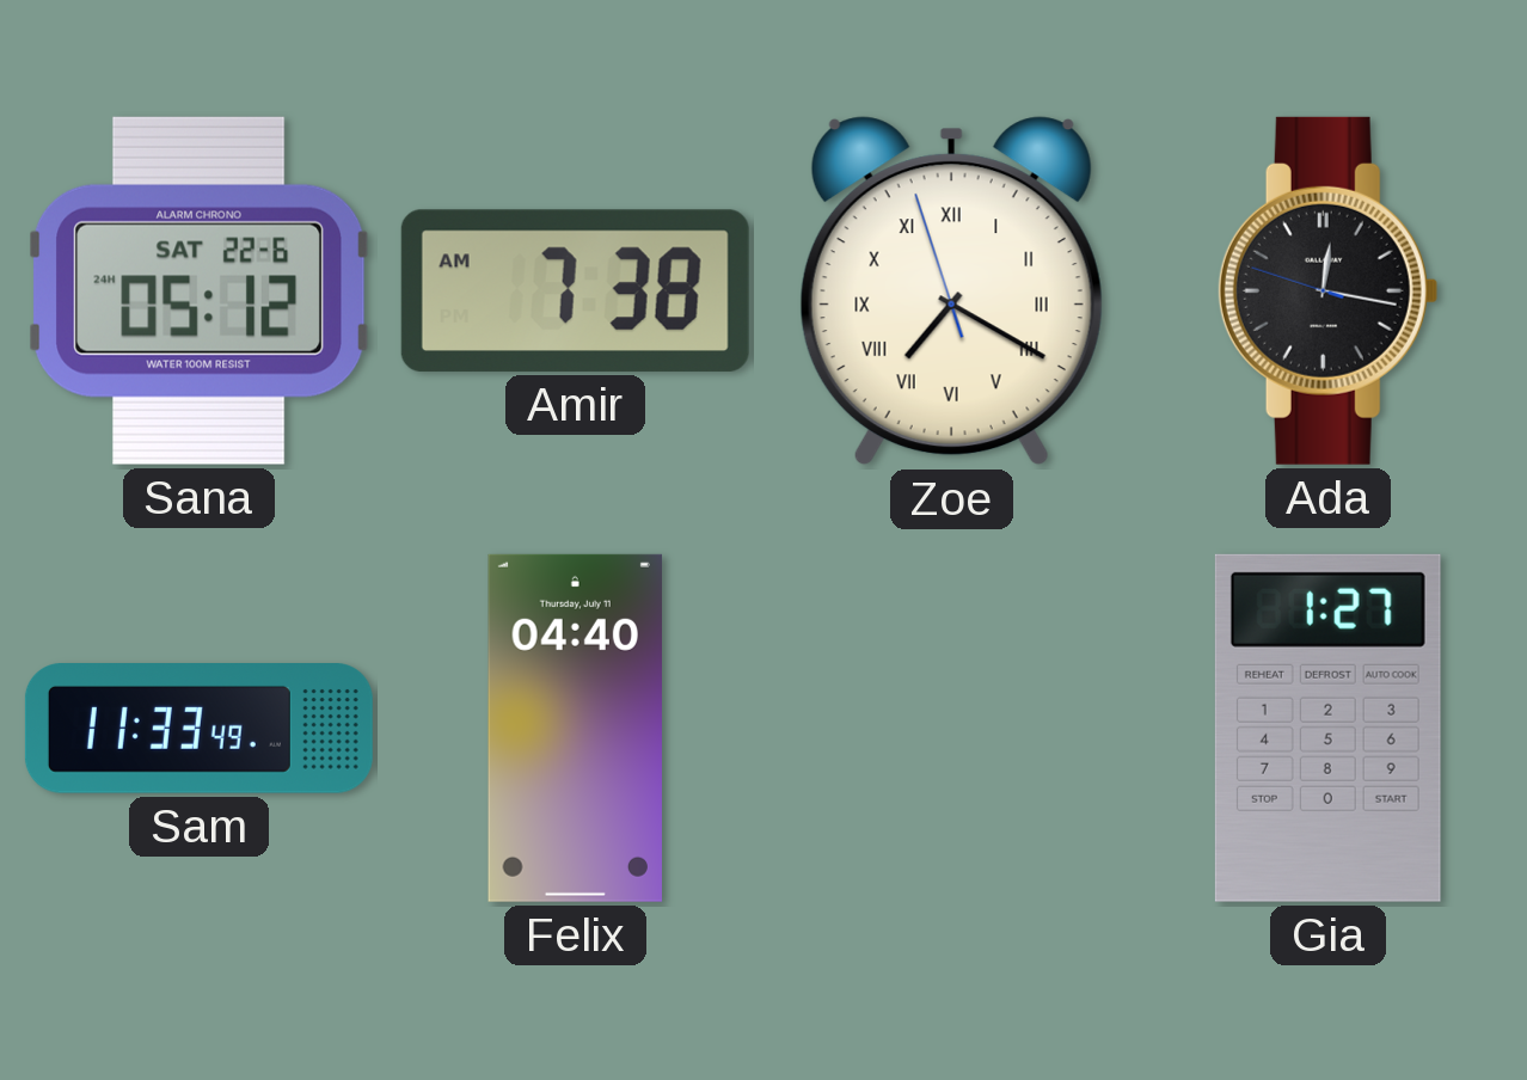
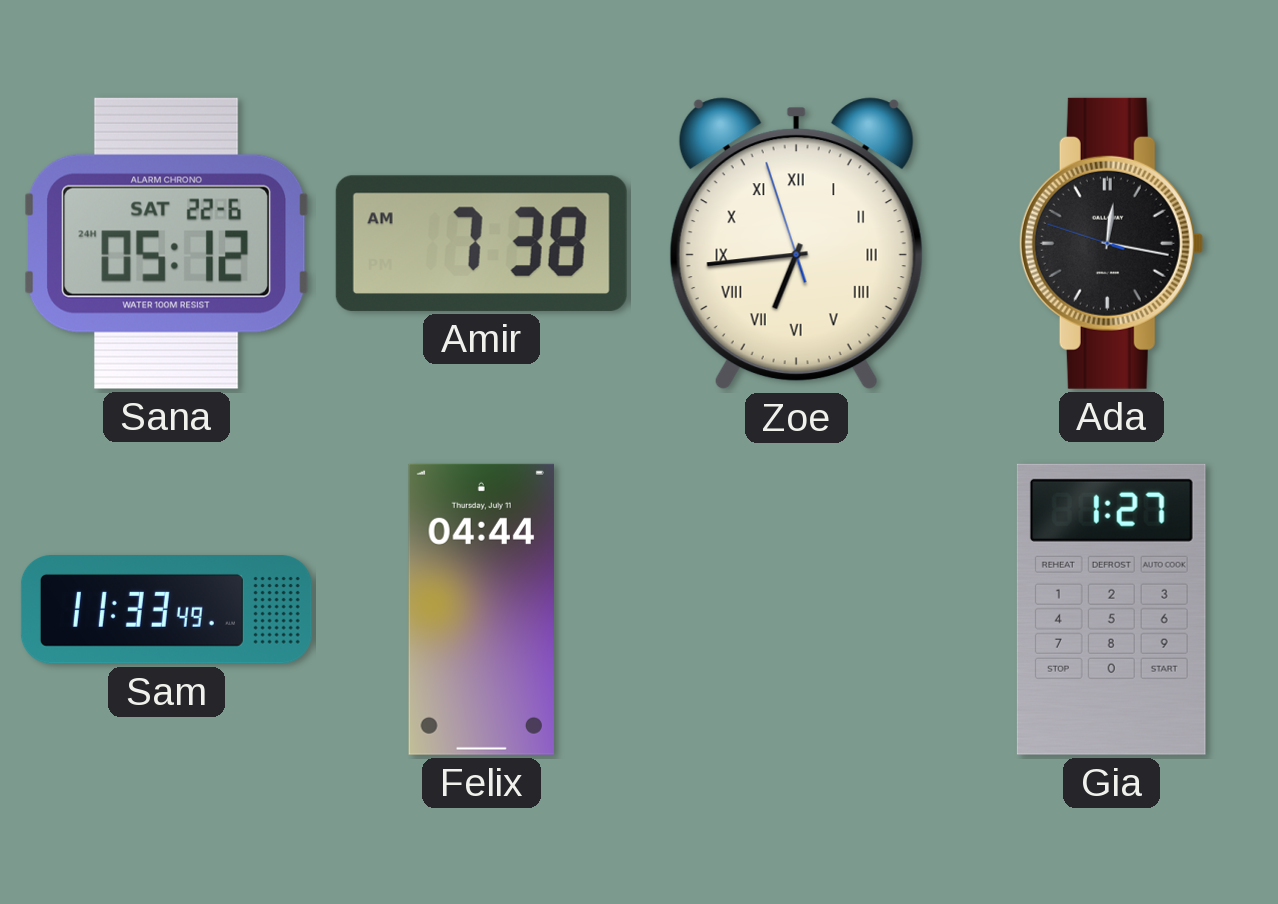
Zoe: 7:19 -> 6:43 (796, 244)
Felix: 04:40 -> 04:44 (481, 609)
